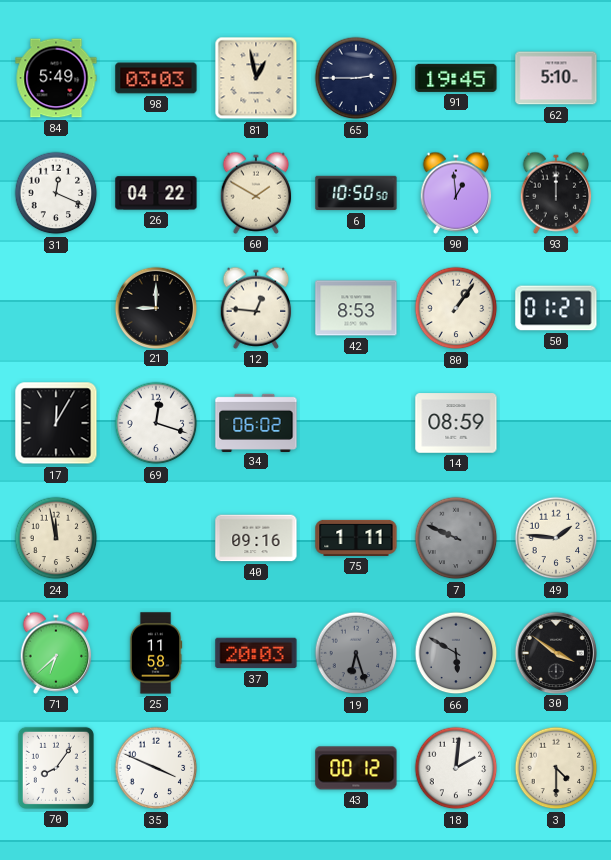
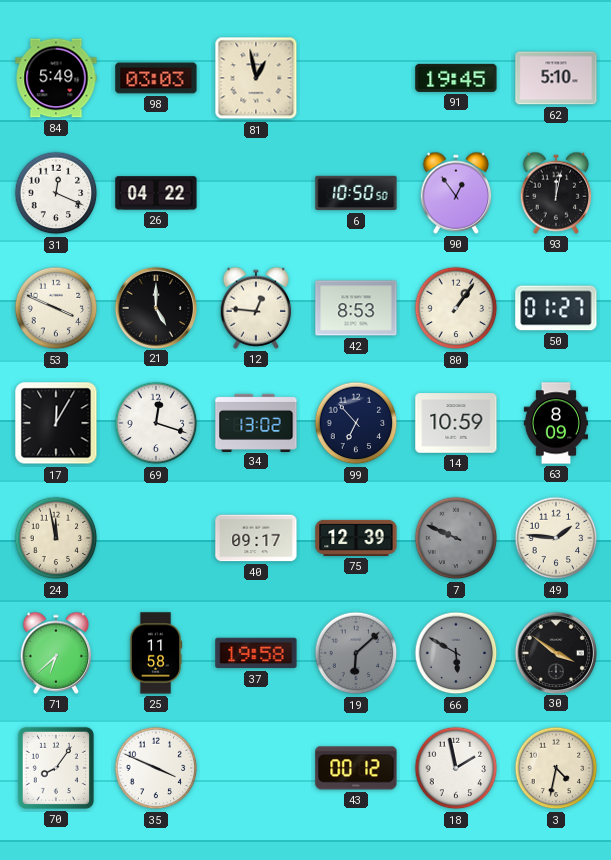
65: 2:45 -> none (356, 78)
60: 1:50 -> none (256, 193)
90: 12:59 -> 12:54 (456, 193)
93: 12:00 -> 12:02 (556, 193)
53: none -> 3:49 (56, 308)
21: 9:00 -> 5:00 (155, 307)
34: 06:02 -> 13:02 (256, 422)
99: none -> 6:53 (356, 423)
14: 08:59 -> 10:59 (456, 423)
63: none -> 8:09 (555, 423)
40: 09:16 -> 09:17 (256, 538)
75: 1:11 -> 12:39 (356, 538)
37: 20:03 -> 19:58 (256, 653)
19: 6:27 -> 6:08 (356, 653)
18: 2:01 -> 1:58 (456, 768)
3: 4:30 -> 4:32 (556, 768)
